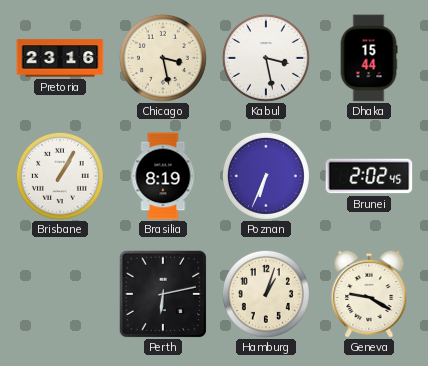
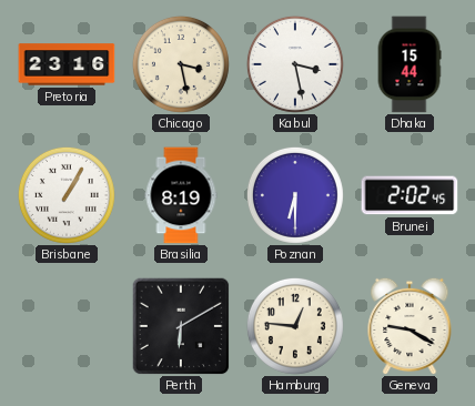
Poznan: 6:34 -> 6:30 (295, 195)
Perth: 6:13 -> 6:10 (181, 326)
Hamburg: 1:03 -> 12:46 (295, 326)
